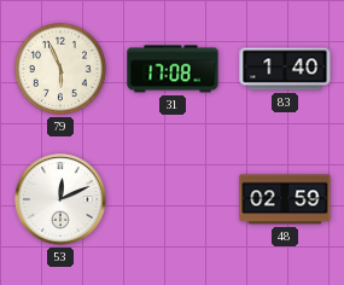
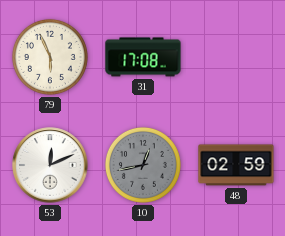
83: 1:40 -> none (285, 69)
10: none -> 12:43 (143, 165)
